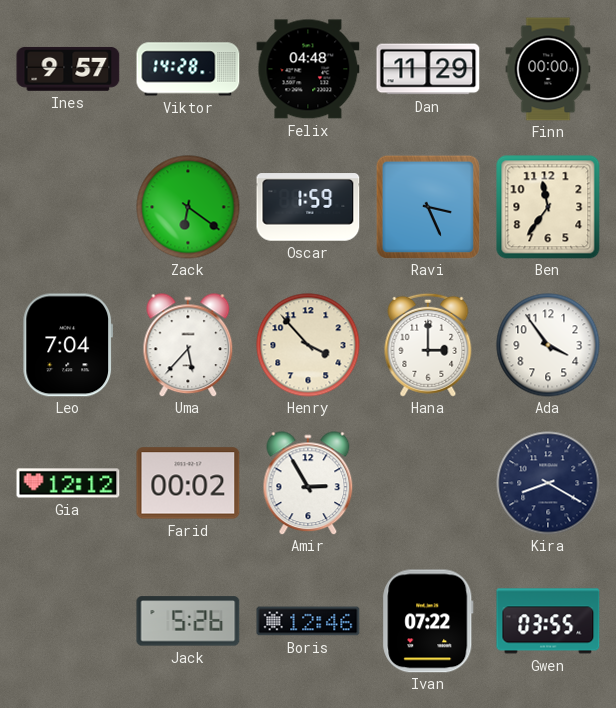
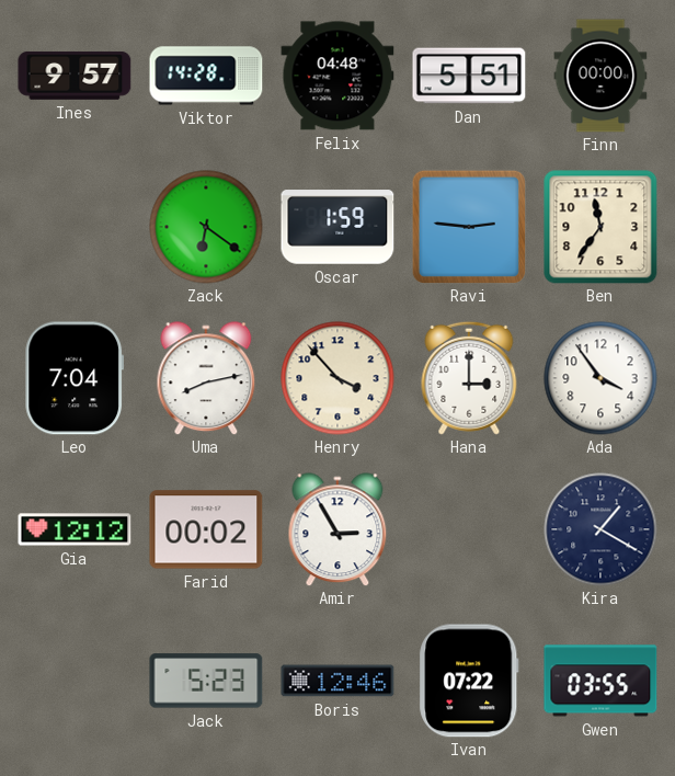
Dan: 11:29 -> 5:51 (469, 76)
Ravi: 3:26 -> 2:46 (468, 226)
Uma: 5:37 -> 8:13 (206, 378)
Kira: 8:20 -> 1:20 (600, 529)
Jack: 5:26 -> 5:23 (206, 681)
